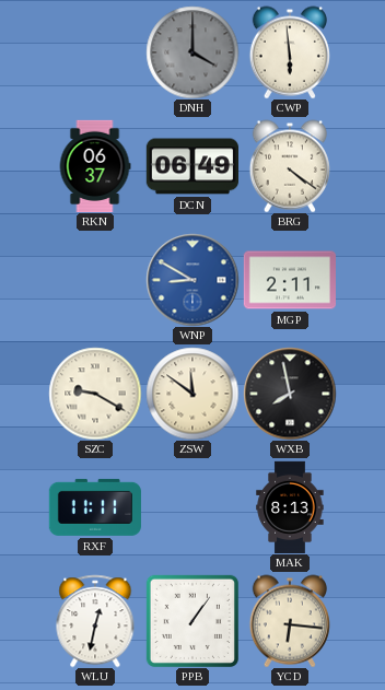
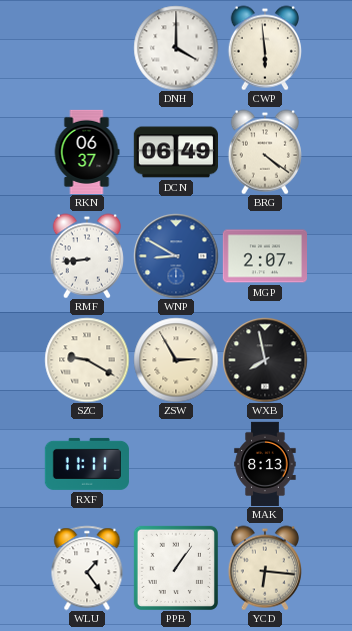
DNH dial: grey -> white (176, 48)
RMF: none -> 8:44 (87, 256)
MGP: 2:11 -> 2:07 (264, 256)
ZSW: 11:51 -> 2:55 (176, 360)
WLU: 12:32 -> 1:24 (87, 568)
